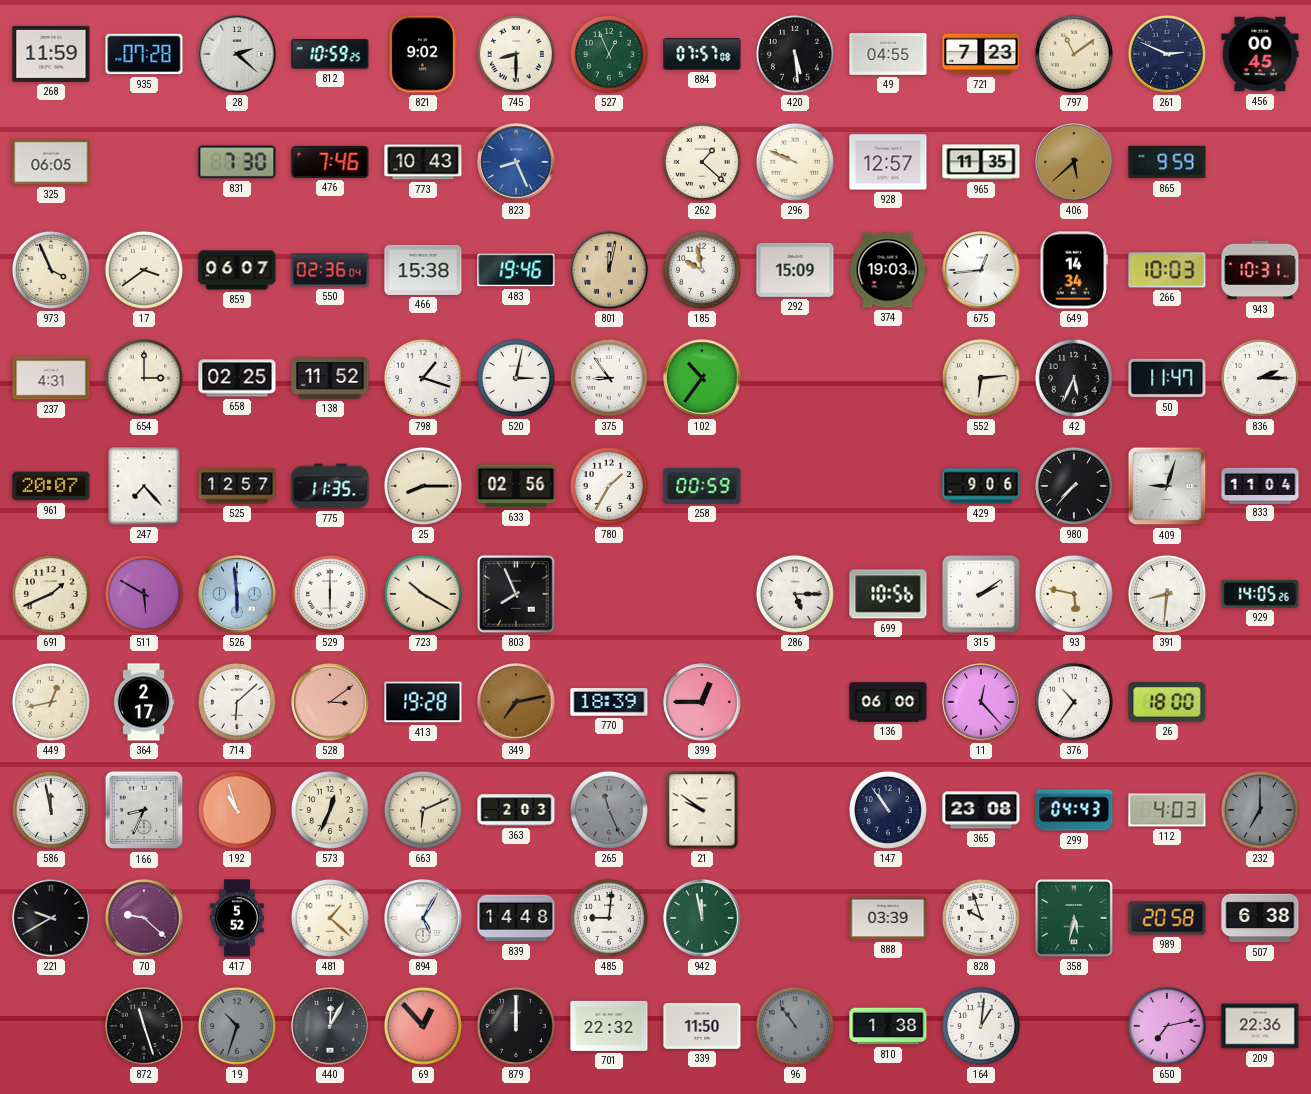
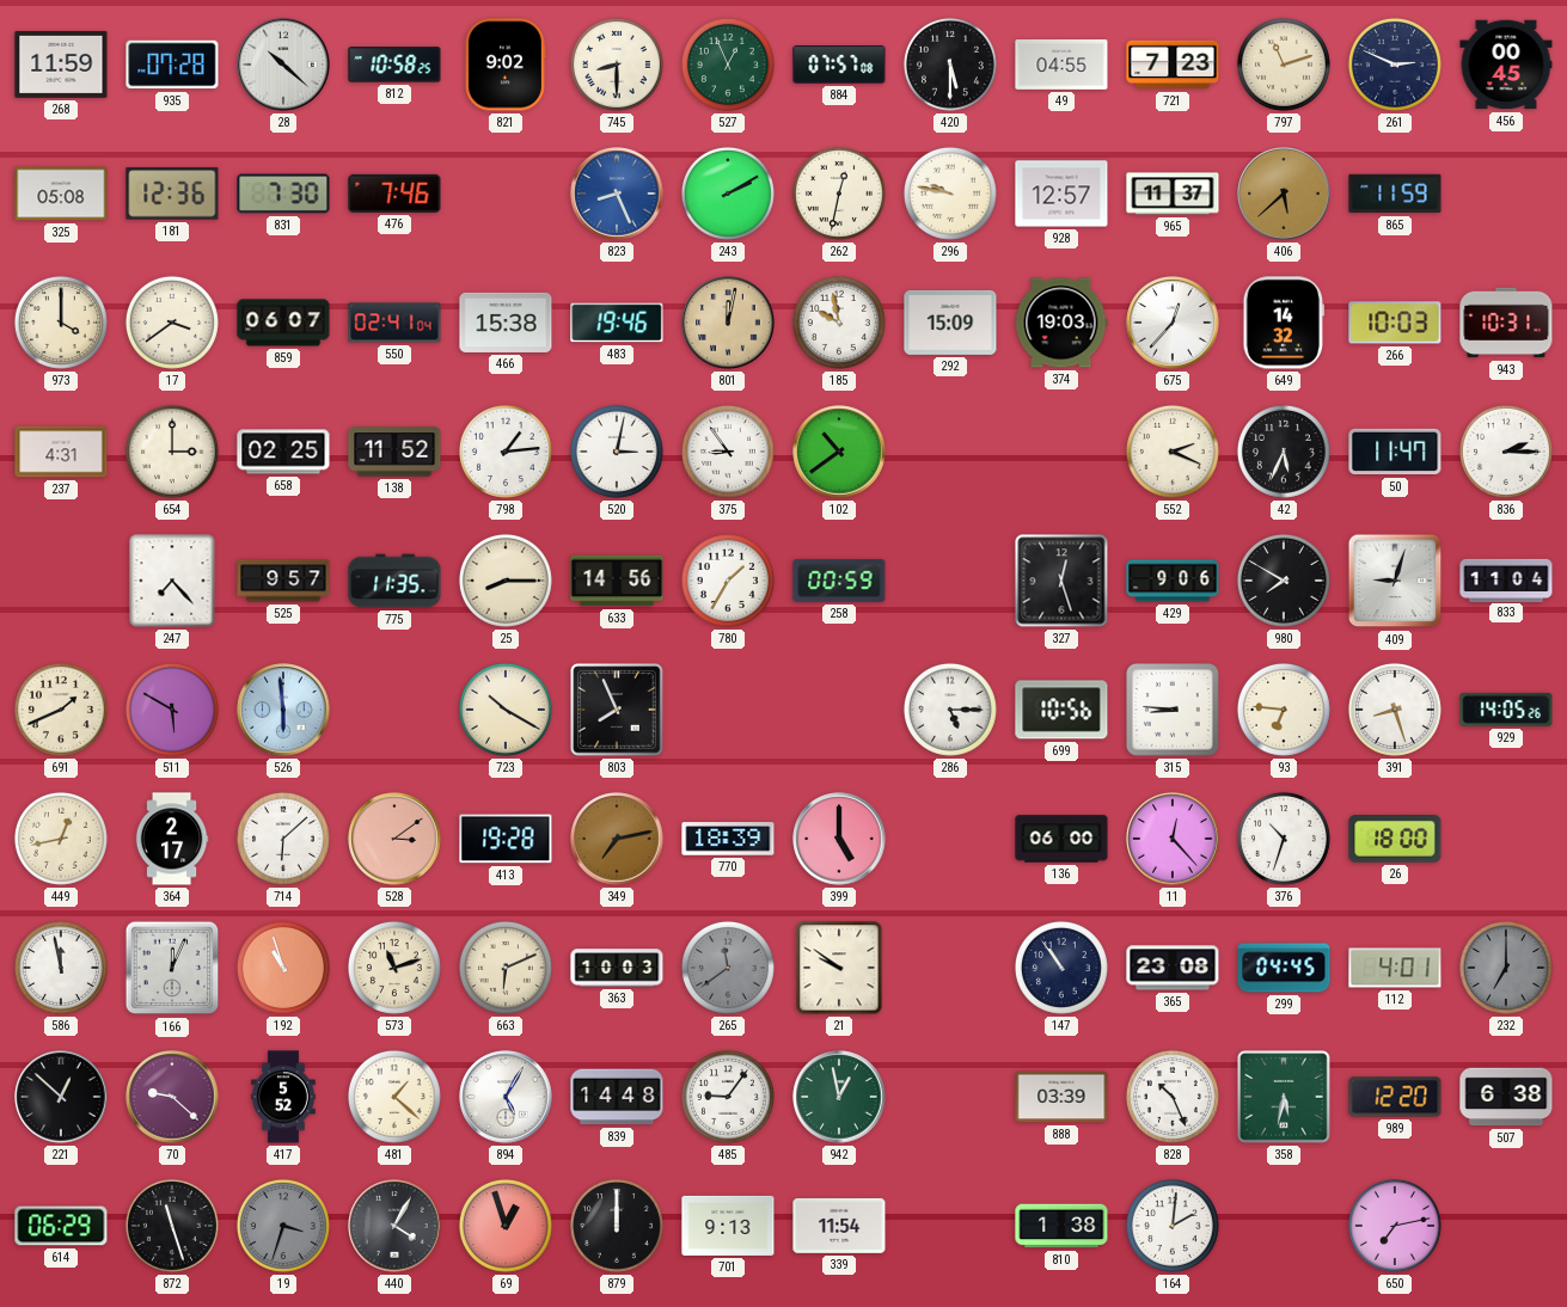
28: 2:22 -> 10:22 (283, 65)
812: 10:59 -> 10:58 (394, 65)
420: 5:29 -> 5:30 (950, 65)
797: 11:09 -> 11:12 (1284, 65)
325: 06:05 -> 05:08 (61, 194)
181: none -> 12:36 (172, 194)
773: 10:43 -> none (423, 162)
243: none -> 2:10 (728, 194)
262: 1:22 -> 12:32 (839, 194)
296: 9:49 -> 9:47 (950, 194)
965: 11:35 -> 11:37 (1173, 194)
865: 9:59 -> 11:59 (1395, 194)
973: 3:56 -> 4:00 (61, 323)
550: 02:36 -> 02:41 (394, 323)
675: 12:44 -> 12:37 (1173, 323)
649: 14:34 -> 14:32 (1284, 323)
798: 1:18 -> 1:14 (506, 452)
102: 10:36 -> 10:39 (839, 452)
552: 6:14 -> 2:19 (1173, 452)
961: 20:07 -> none (51, 486)
525: 12:57 -> 9:57 (283, 581)
633: 02:56 -> 14:56 (617, 581)
327: none -> 12:27 (1061, 581)
980: 7:37 -> 7:50 (1284, 581)
529: 6:00 -> none (330, 594)
315: 2:09 -> 8:46 (1173, 710)
93: 5:47 -> 6:46 (1284, 710)
391: 8:31 -> 8:27 (1395, 710)
399: 12:45 -> 5:00 (839, 839)
376: 10:36 -> 10:33 (1284, 839)
166: 8:34 -> 12:04 (172, 968)
573: 12:34 -> 11:12 (394, 968)
363: 2:03 -> 10:03 (617, 968)
265: 11:26 -> 11:39 (728, 968)
299: 04:43 -> 04:45 (1284, 968)
112: 4:03 -> 4:01 (1395, 968)
221: 9:40 -> 12:52 (61, 1097)
485: 9:01 -> 9:06 (728, 1097)
942: 11:58 -> 12:58 (839, 1097)
828: 9:57 -> 10:26 (1173, 1097)
989: 20:58 -> 12:20 (1395, 1097)
614: none -> 06:29 (61, 1226)
19: 10:33 -> 3:33 (283, 1226)
440: 12:05 -> 4:05 (394, 1226)
69: 12:53 -> 12:57 (506, 1226)
701: 22:32 -> 9:13 (728, 1226)
339: 11:50 -> 11:54 (839, 1226)
96: 10:54 -> none (795, 1026)
164: 1:01 -> 2:01 (1173, 1226)
209: 22:36 -> none (1260, 1026)
